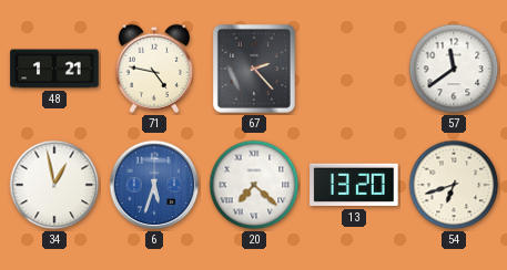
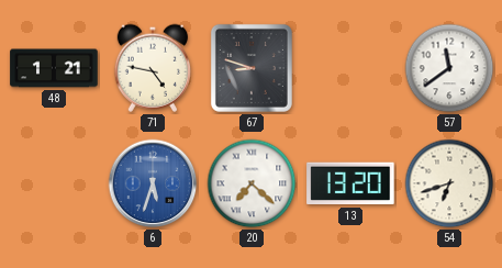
67: 2:23 -> 8:48 (252, 68)
34: 12:58 -> none (54, 185)
